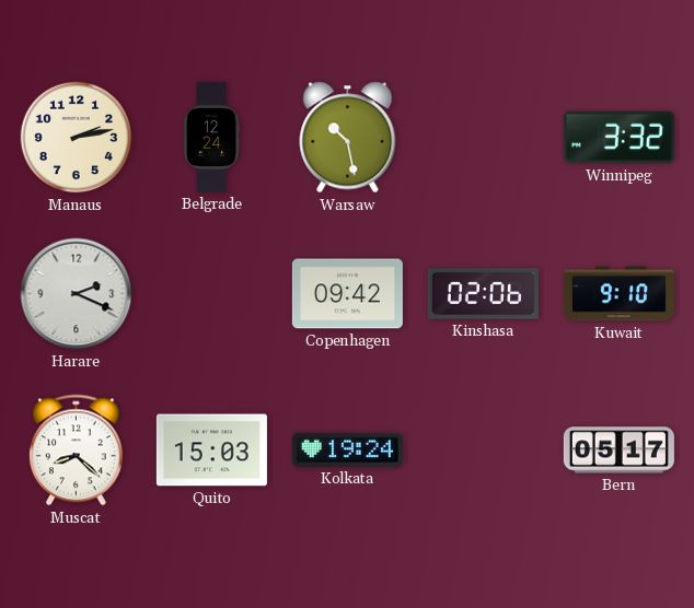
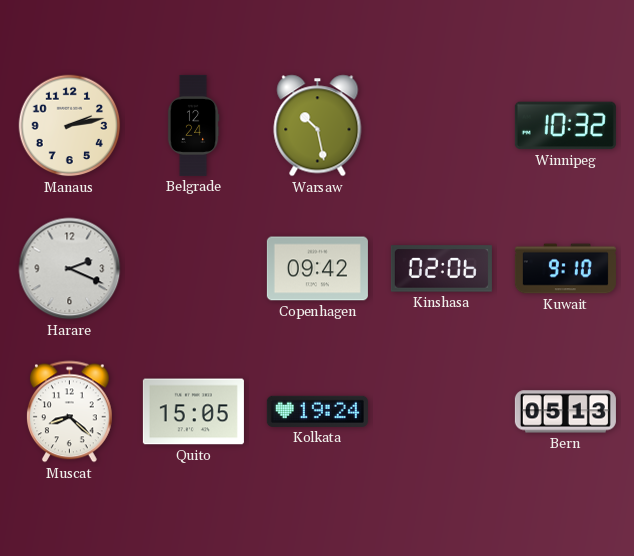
Winnipeg: 3:32 -> 10:32 (565, 126)
Quito: 15:03 -> 15:05 (193, 412)
Bern: 05:17 -> 05:13 (565, 412)
